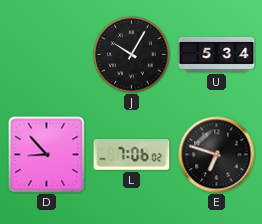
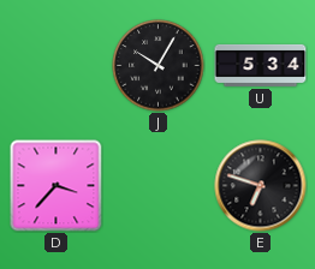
D: 8:53 -> 3:37 (57, 186)
L: 7:06 -> none (132, 155)
